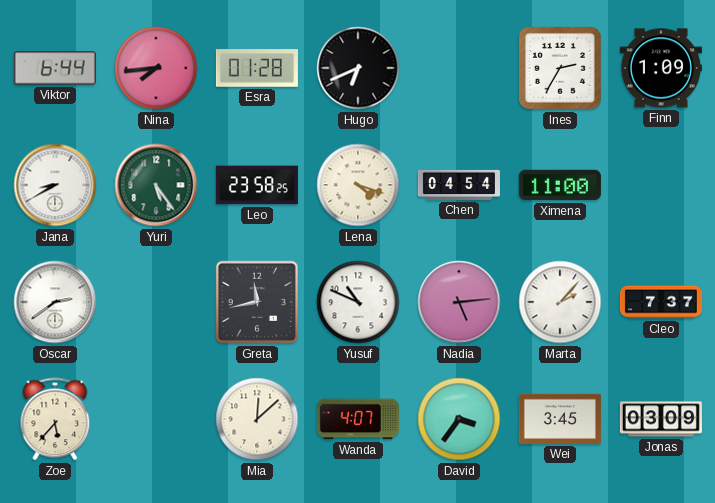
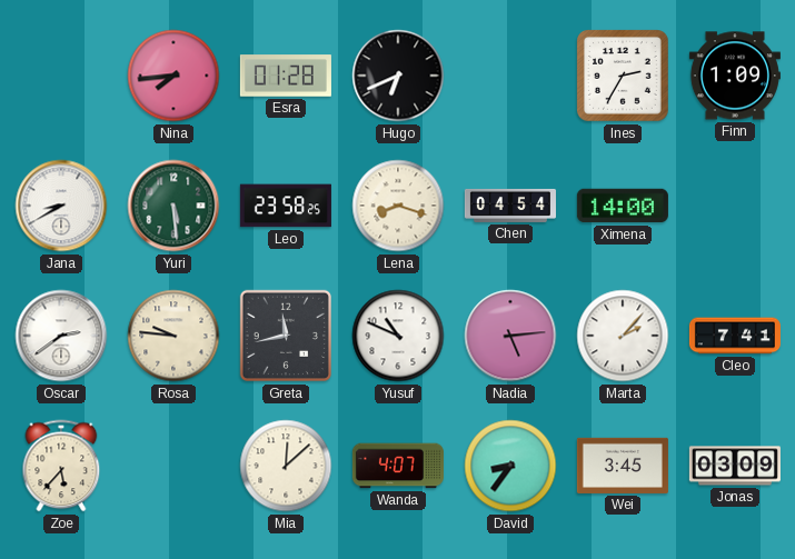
Viktor: 6:44 -> none (55, 68)
Yuri: 5:24 -> 5:29 (173, 206)
Lena: 4:18 -> 8:18 (398, 206)
Ximena: 11:00 -> 14:00 (623, 206)
Rosa: none -> 9:46 (173, 336)
Cleo: 7:37 -> 7:41 (735, 336)
David: 3:36 -> 8:36 (510, 466)
